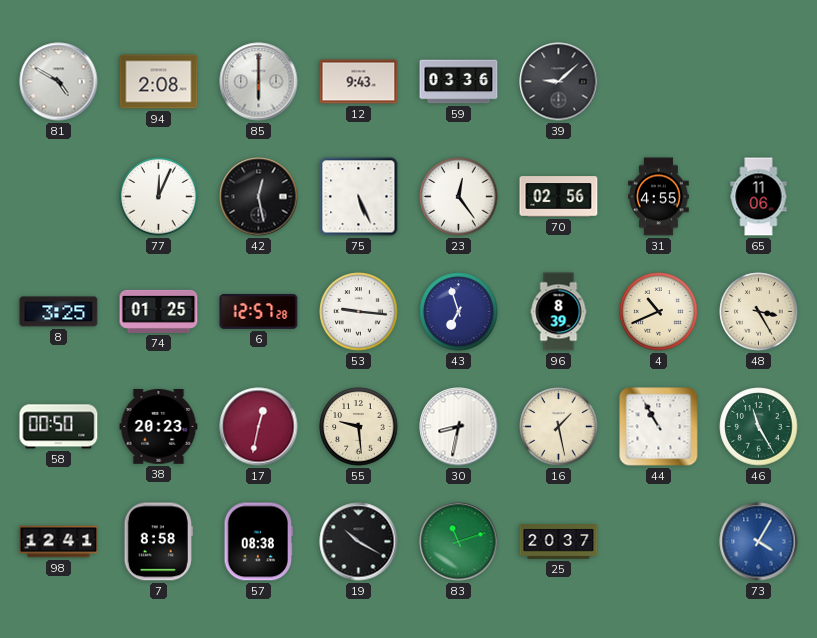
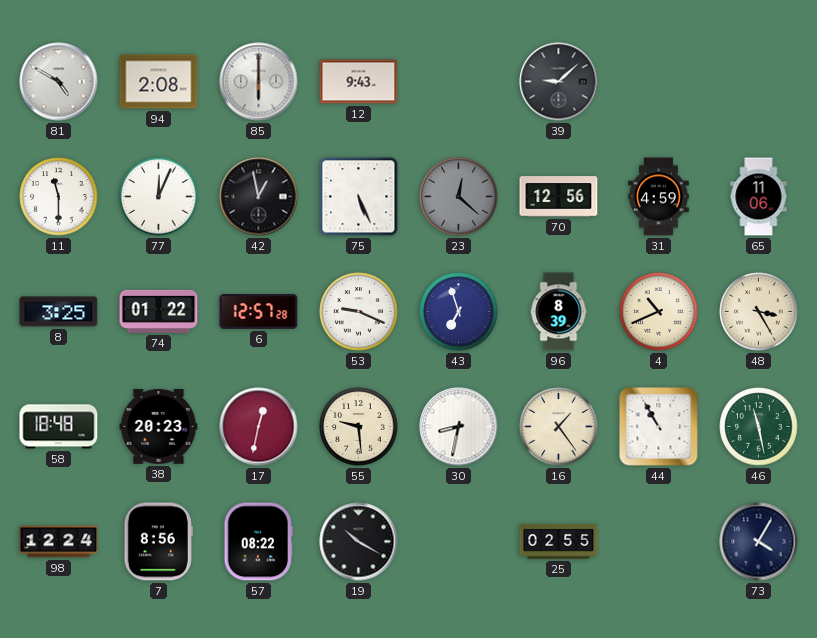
59: 03:36 -> none (459, 82)
11: none -> 11:30 (59, 197)
42: 12:28 -> 12:58 (259, 197)
23: 12:24 -> 12:22 (459, 197)
23 dial: white -> grey (459, 197)
70: 02:56 -> 12:56 (559, 197)
31: 4:55 -> 4:59 (659, 197)
74: 01:25 -> 01:22 (159, 311)
53: 9:16 -> 9:19 (359, 312)
58: 00:50 -> 18:48 (59, 427)
16: 1:28 -> 1:24 (559, 427)
46: 11:25 -> 11:28 (759, 427)
98: 12:41 -> 12:24 (59, 542)
7: 8:58 -> 8:56 (158, 542)
57: 08:38 -> 08:22 (258, 542)
83: 11:12 -> none (459, 542)
25: 20:37 -> 02:55 (559, 542)
73 dial: blue -> navy (759, 542)
